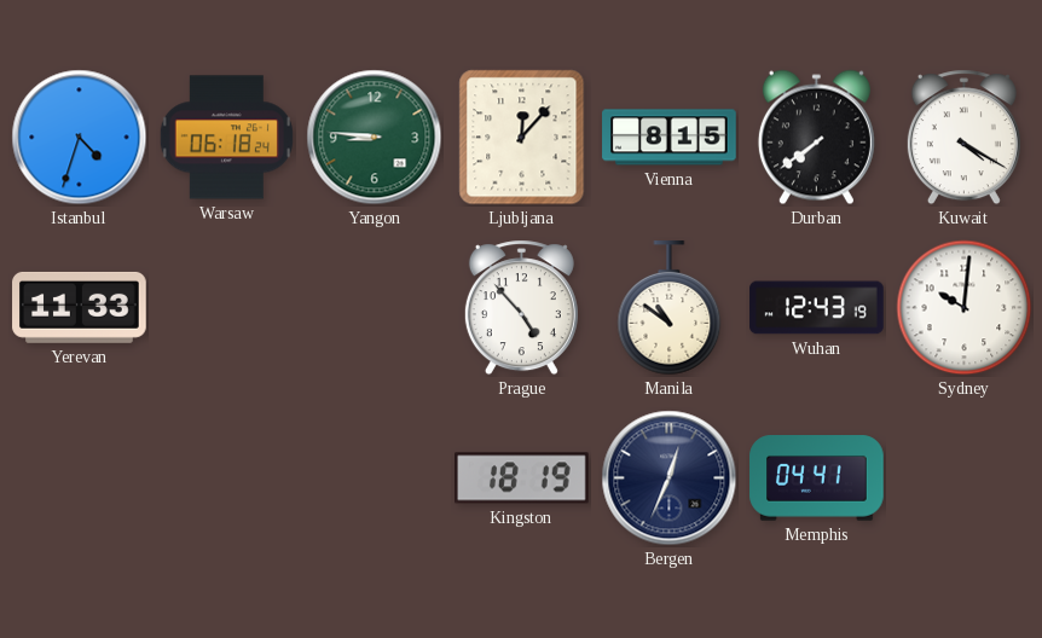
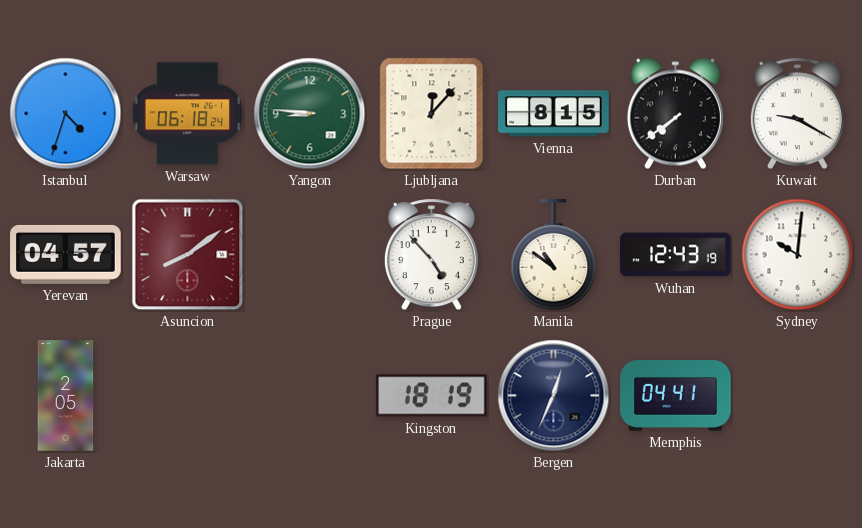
Kuwait: 4:20 -> 9:20 (797, 114)
Yerevan: 11:33 -> 04:57 (66, 254)
Asuncion: none -> 8:09 (188, 255)
Jakarta: none -> 2:05 (66, 396)
